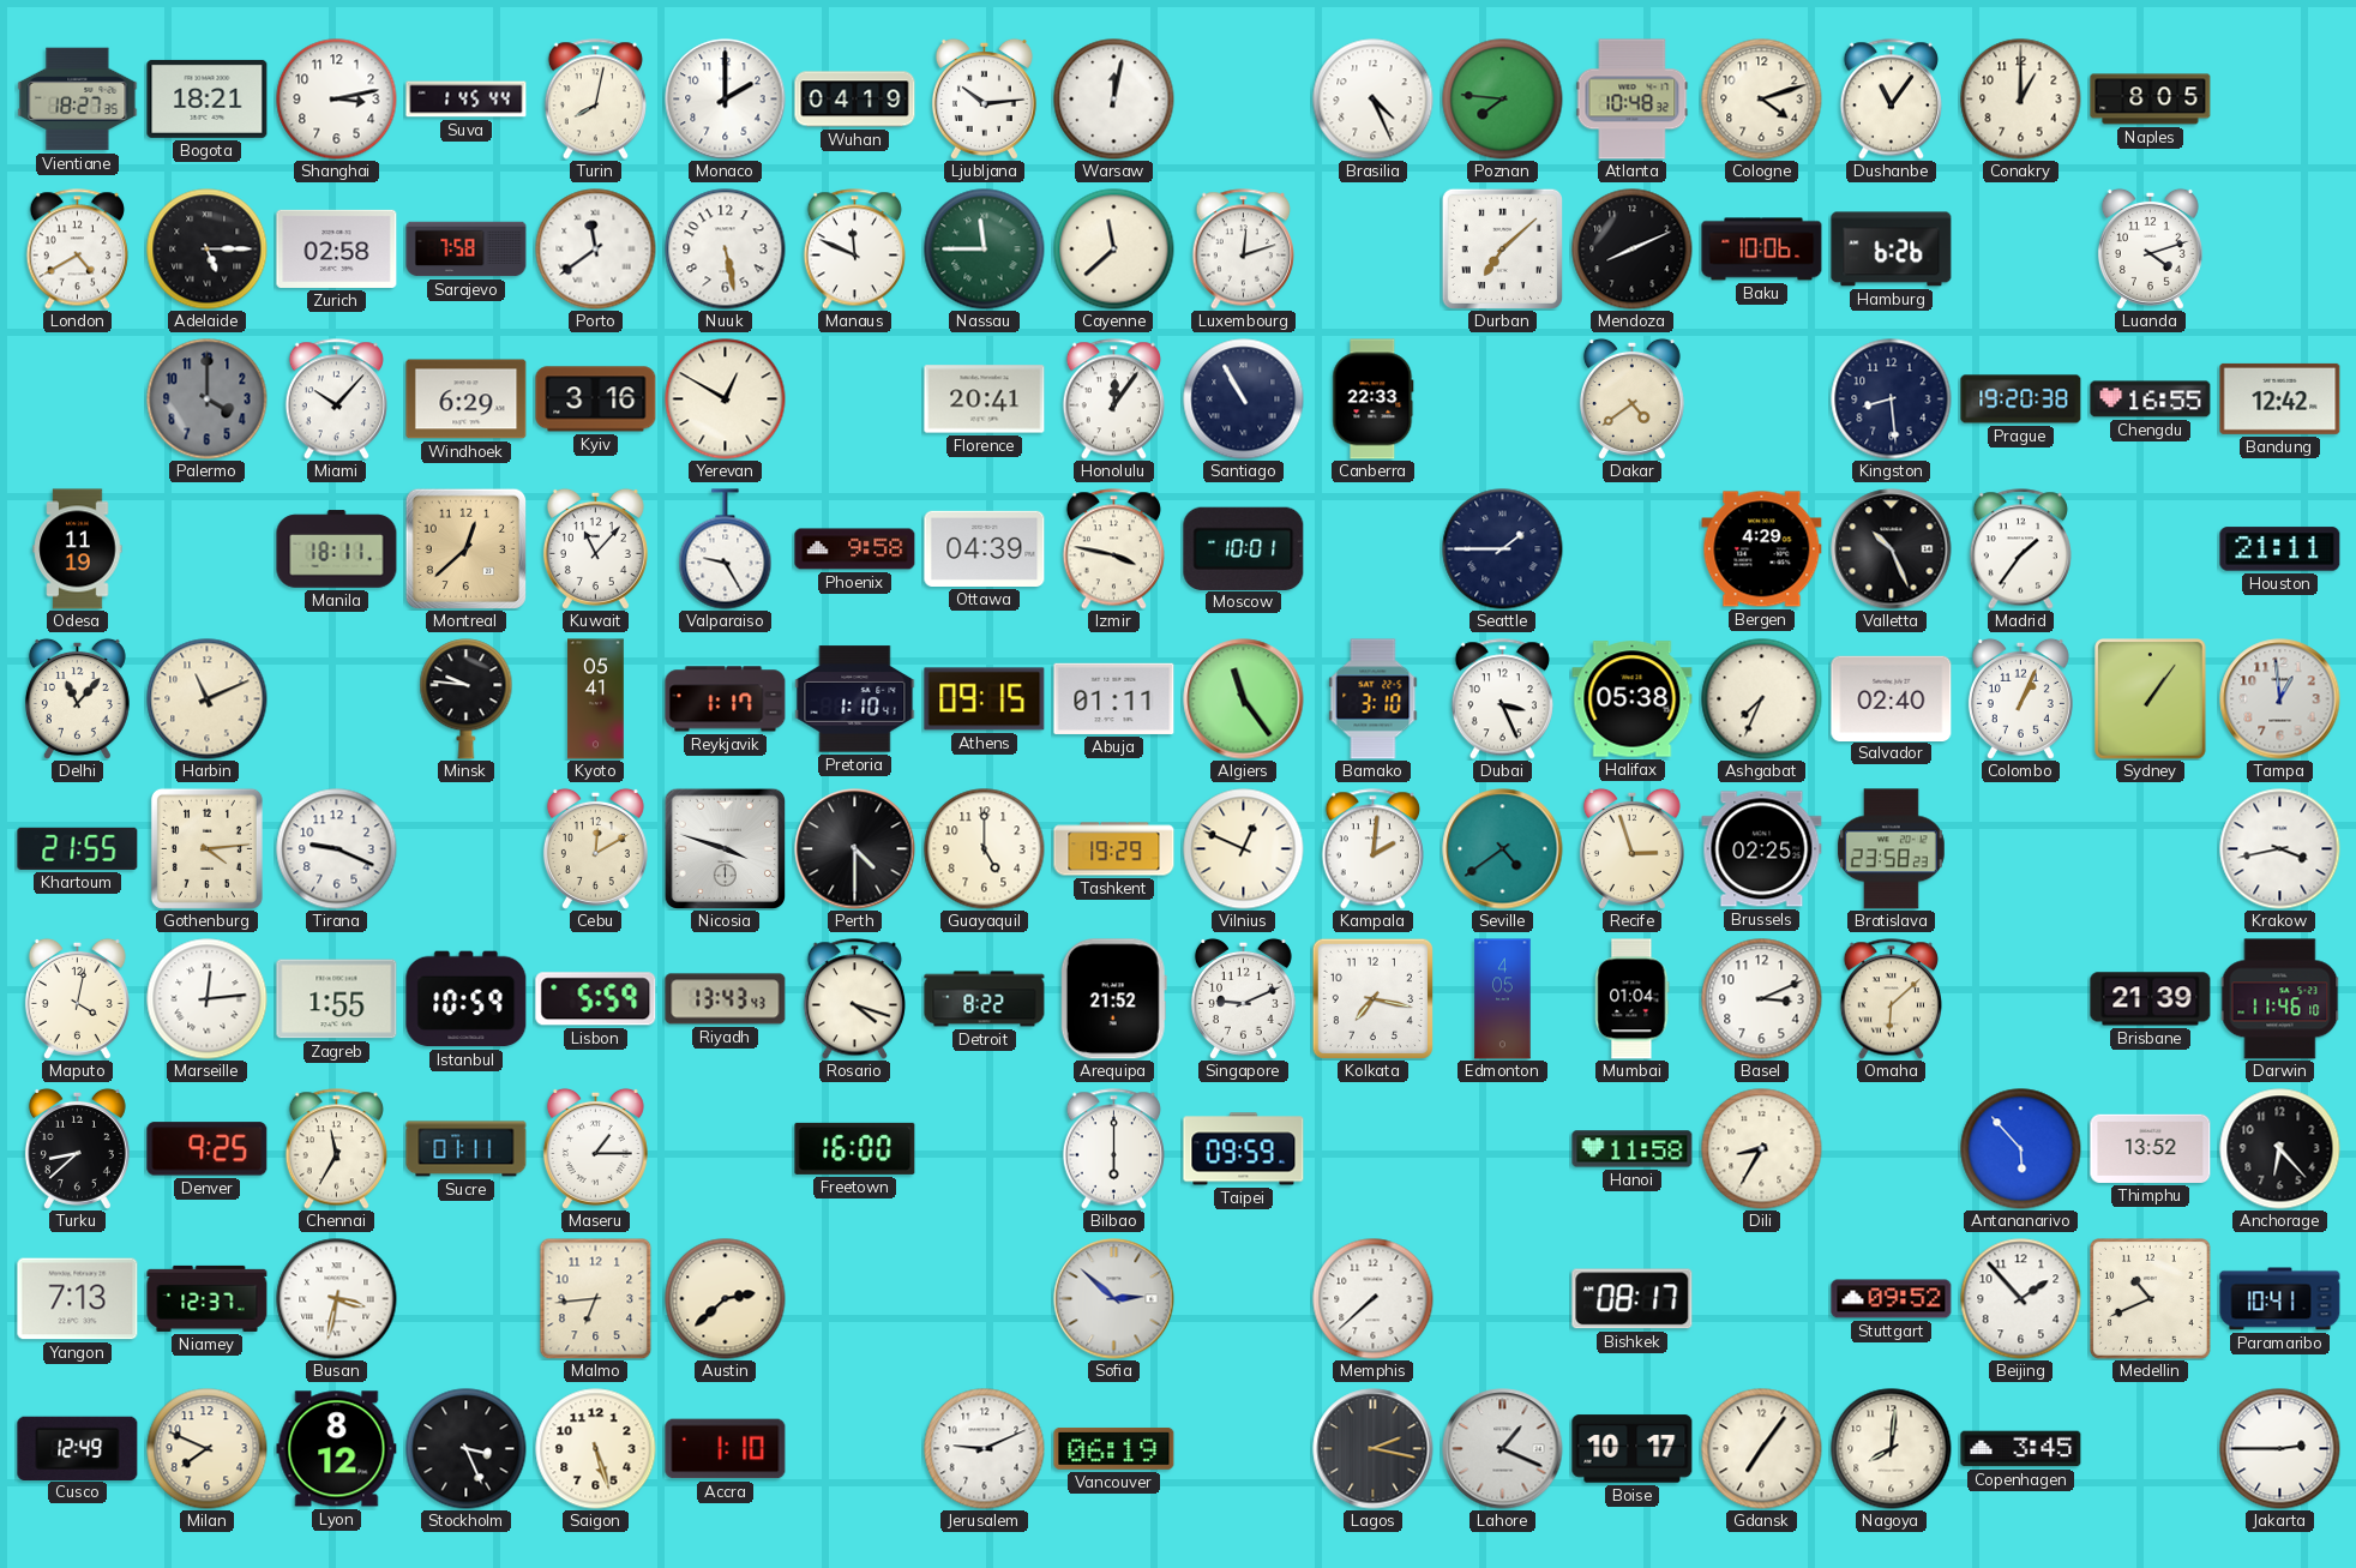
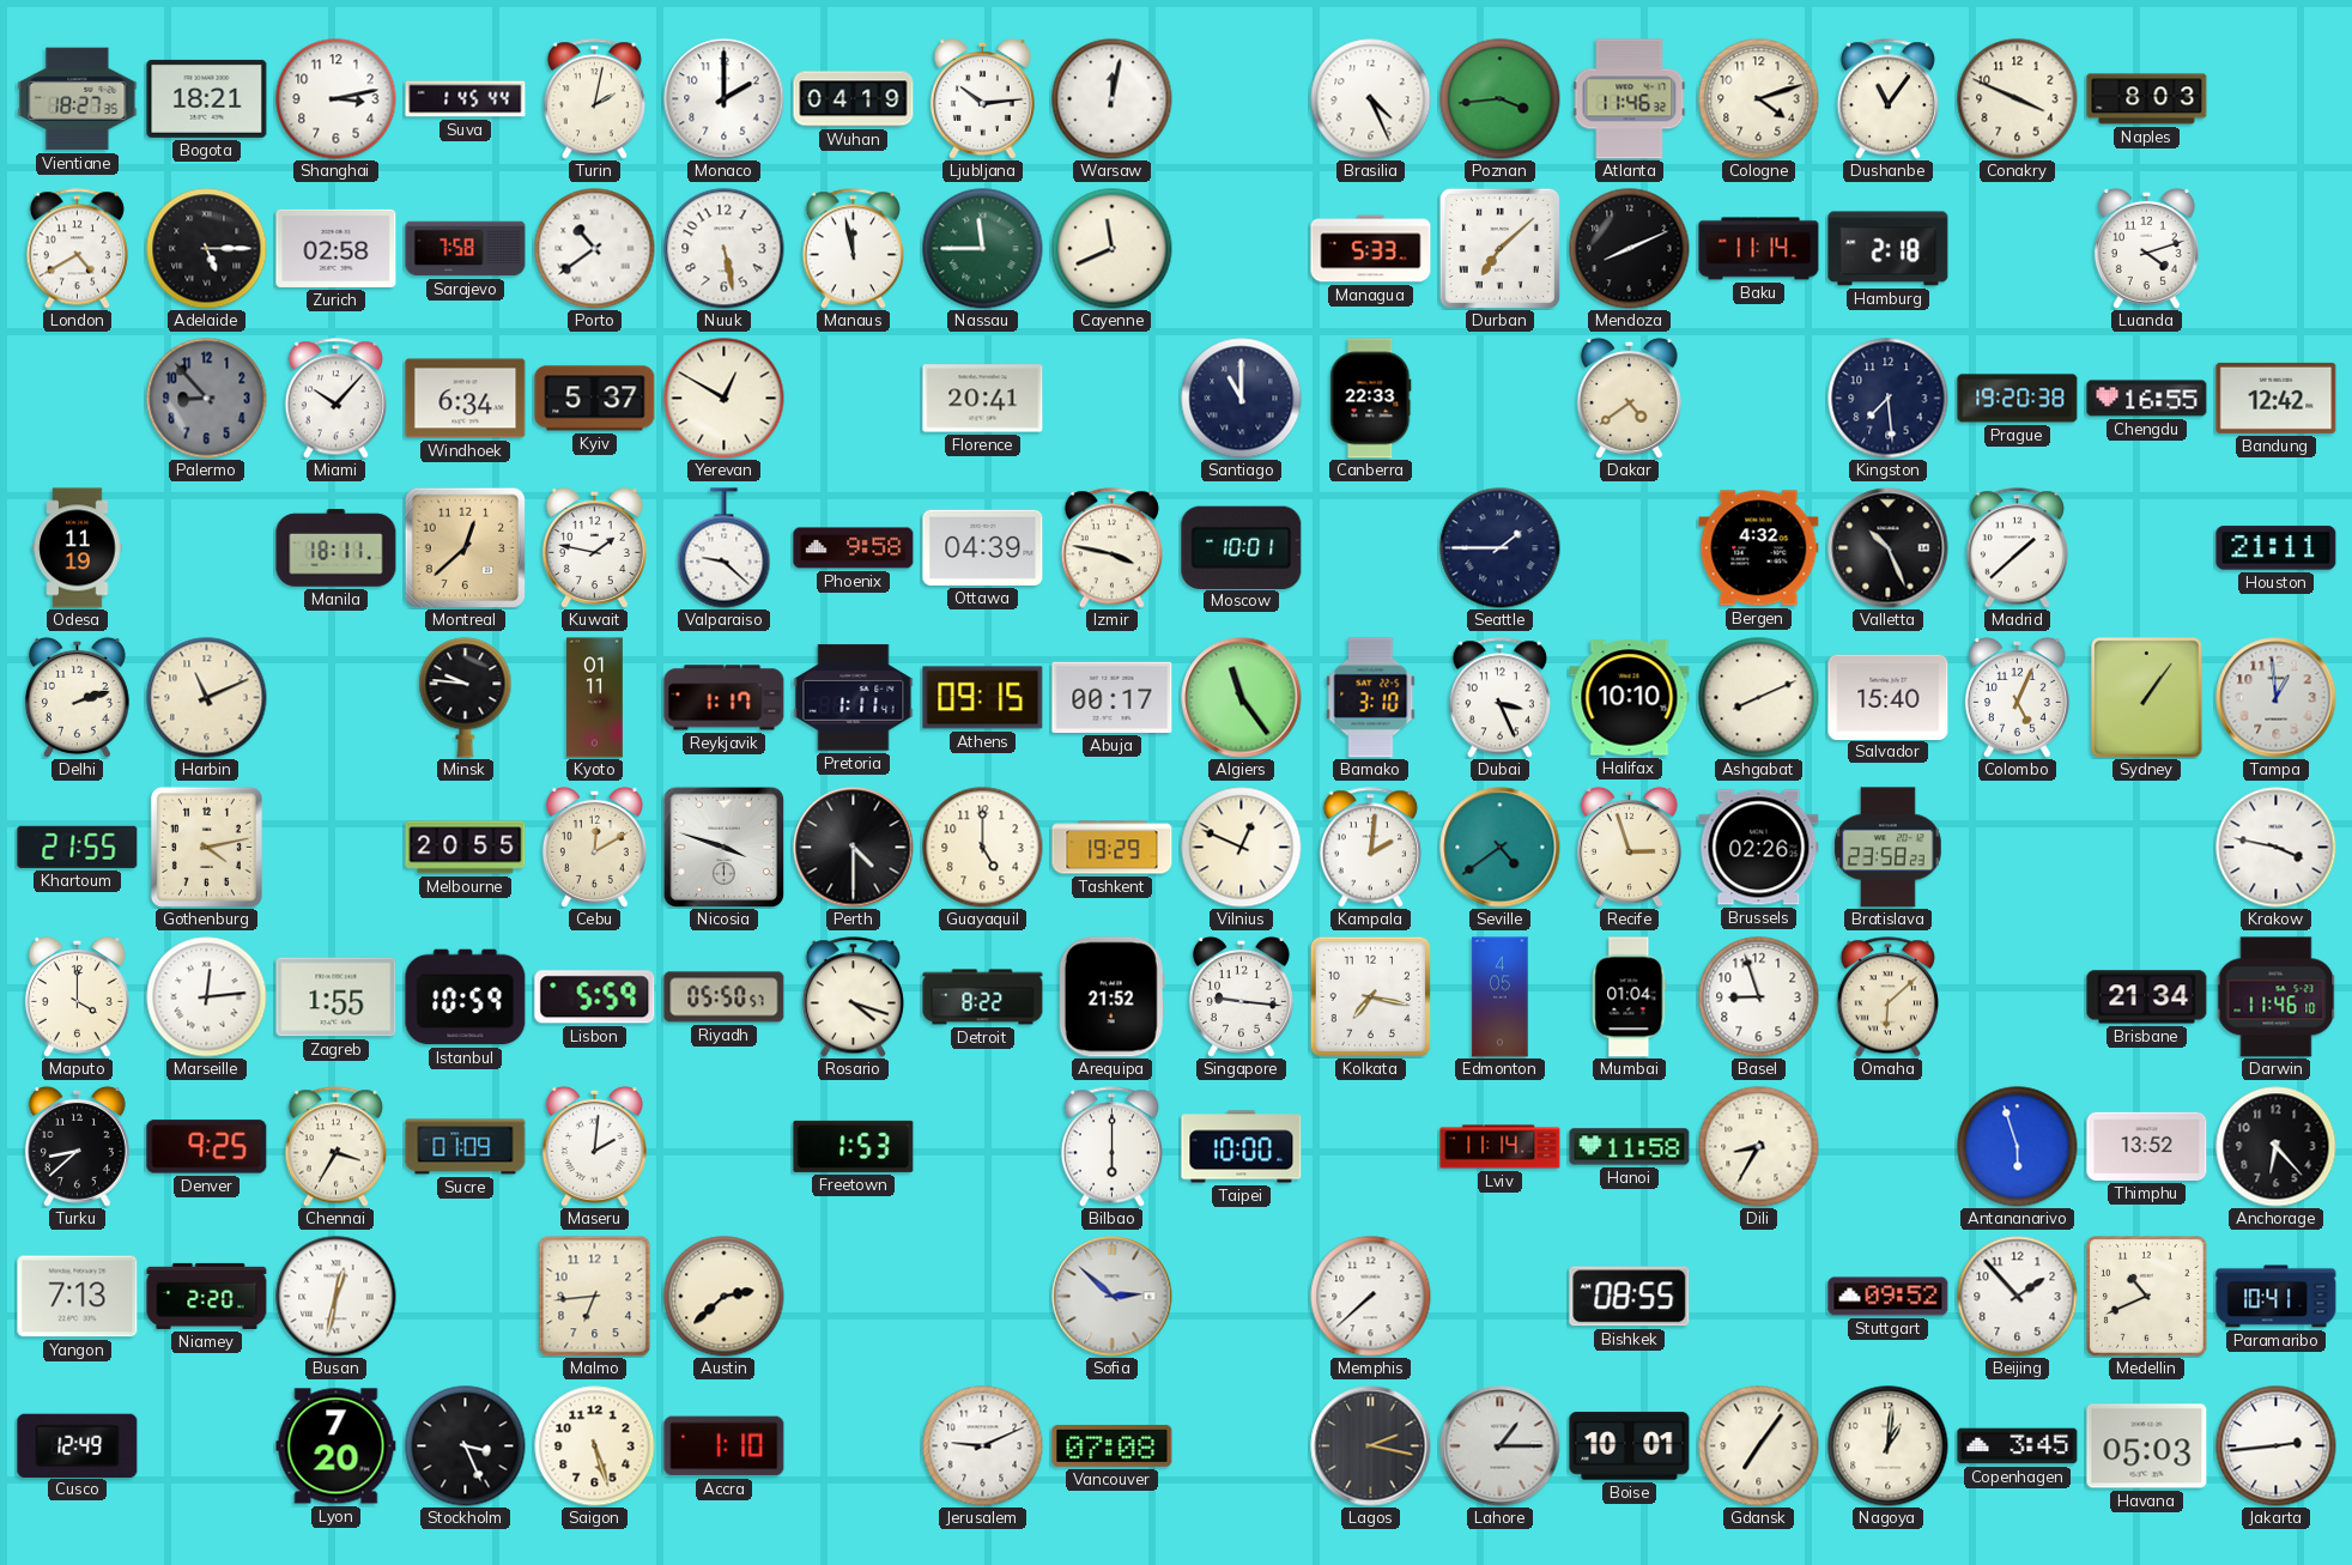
Turin: 8:02 -> 2:02 (594, 99)
Poznan: 7:46 -> 3:44 (1501, 99)
Atlanta: 10:48 -> 11:46 (1630, 99)
Conakry: 1:00 -> 3:49 (2018, 99)
Naples: 8:05 -> 8:03 (2147, 99)
Porto: 11:39 -> 10:39 (595, 249)
Manaus: 11:49 -> 11:58 (853, 249)
Cayenne: 11:38 -> 11:41 (1113, 249)
Luxembourg: 12:12 -> none (1243, 250)
Managua: none -> 5:33 (1371, 249)
Baku: 10:06 -> 11:14 (1759, 249)
Hamburg: 6:26 -> 2:18 (1889, 249)
Palermo: 4:00 -> 8:53 (207, 399)
Windhoek: 6:29 -> 6:34 (466, 399)
Kyiv: 3:16 -> 5:37 (595, 399)
Honolulu: 12:06 -> none (1113, 399)
Santiago: 10:55 -> 11:00 (1242, 399)
Kingston: 8:29 -> 7:29 (1889, 399)
Kuwait: 11:07 -> 1:47 (594, 547)
Valparaiso: 9:25 -> 9:22 (725, 548)
Bergen: 4:29 -> 4:32 (1759, 548)
Madrid: 1:36 -> 1:38 (2017, 548)
Delhi: 11:07 -> 2:12 (77, 697)
Kyoto: 05:41 -> 01:11 (595, 698)
Pretoria: 1:10 -> 1:11 (854, 698)
Abuja: 01:11 -> 00:17 (1113, 697)
Halifax: 05:38 -> 10:10 (1630, 698)
Ashgabat: 7:34 -> 8:11 (1759, 698)
Salvador: 02:40 -> 15:40 (1889, 697)
Colombo: 1:04 -> 5:04 (2017, 697)
Gothenburg: 4:14 -> 4:13 (206, 847)
Tirana: 9:19 -> none (337, 849)
Melbourne: none -> 20:55 (466, 848)
Brussels: 02:25 -> 02:26 (1759, 848)
Krakow: 3:43 -> 3:47 (2277, 848)
Maputo: 4:02 -> 4:00 (77, 996)
Riyadh: 13:43 -> 05:50 (725, 997)
Singapore: 9:11 -> 9:16 (1241, 996)
Basel: 3:11 -> 8:57 (1759, 997)
Brisbane: 21:39 -> 21:34 (2147, 997)
Chennai: 11:35 -> 3:35 (335, 1147)
Sucre: 01:11 -> 01:09 (466, 1147)
Maseru: 1:15 -> 2:01 (594, 1146)
Freetown: 16:00 -> 1:53 (854, 1146)
Taipei: 09:59 -> 10:00 (1242, 1147)
Lviv: none -> 11:14 (1501, 1147)
Antananarivo: 5:53 -> 5:57 (2018, 1147)
Niamey: 12:37 -> 2:20 (207, 1296)
Busan: 3:32 -> 12:32 (337, 1297)
Bishkek: 08:17 -> 08:55 (1630, 1297)
Milan: 7:49 -> none (208, 1449)
Lyon: 8:12 -> 7:20 (337, 1446)
Vancouver: 06:19 -> 07:08 (1113, 1446)
Lahore: 1:19 -> 1:15 (1501, 1446)
Boise: 10:17 -> 10:01 (1630, 1446)
Nagoya: 8:01 -> 1:01 (1889, 1446)
Havana: none -> 05:03 (2147, 1446)
Jakarta: 2:45 -> 2:44 (2277, 1446)
